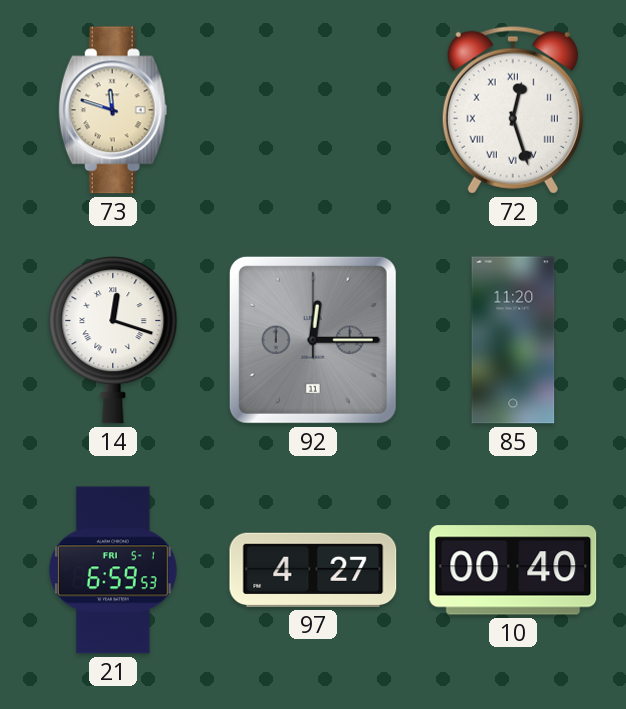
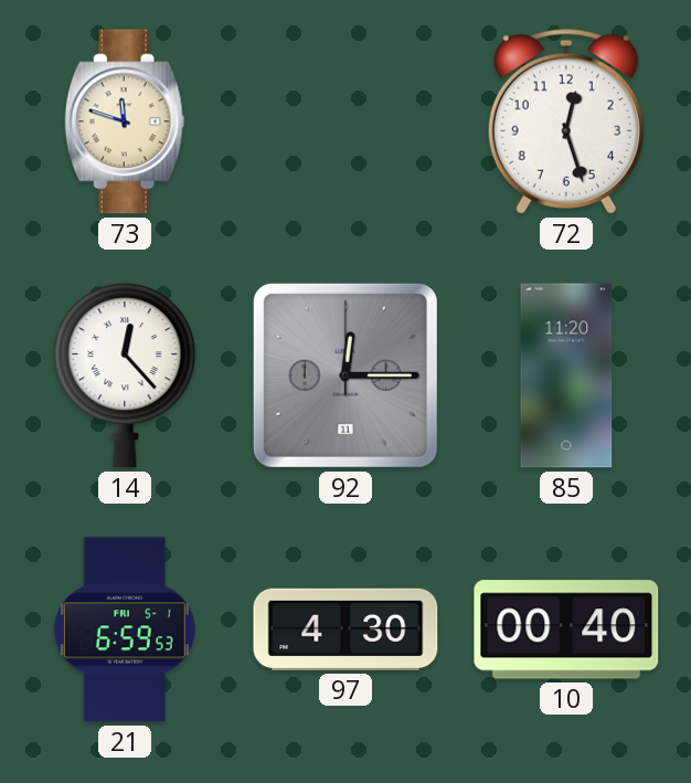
72 numerals: Roman -> Arabic (566, 121)
14: 12:18 -> 12:23 (125, 375)
97: 4:27 -> 4:30 (345, 629)
